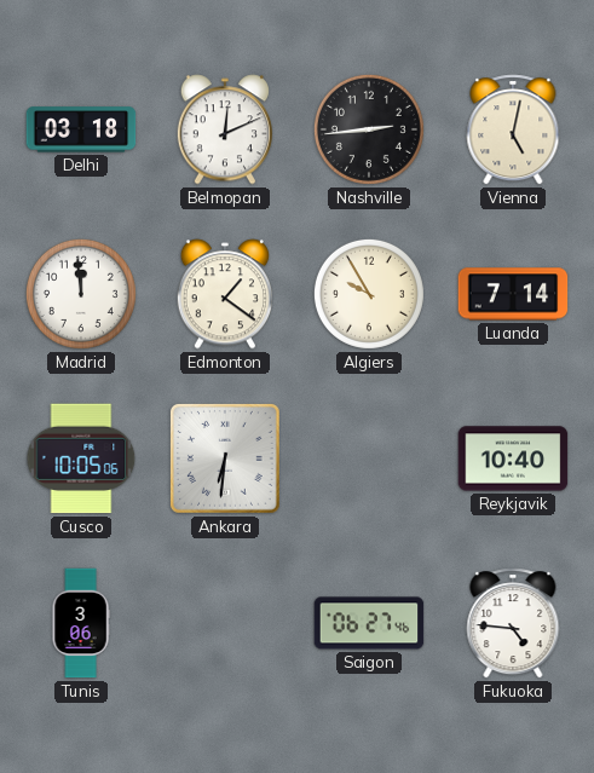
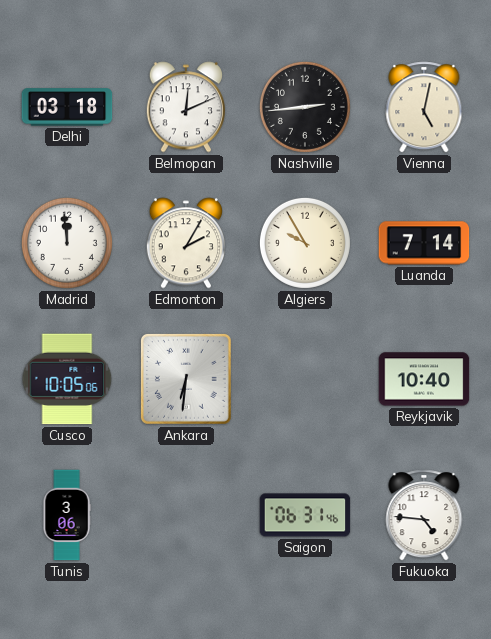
Edmonton: 1:21 -> 2:05 (185, 243)
Saigon: 06:27 -> 06:31 (305, 515)
